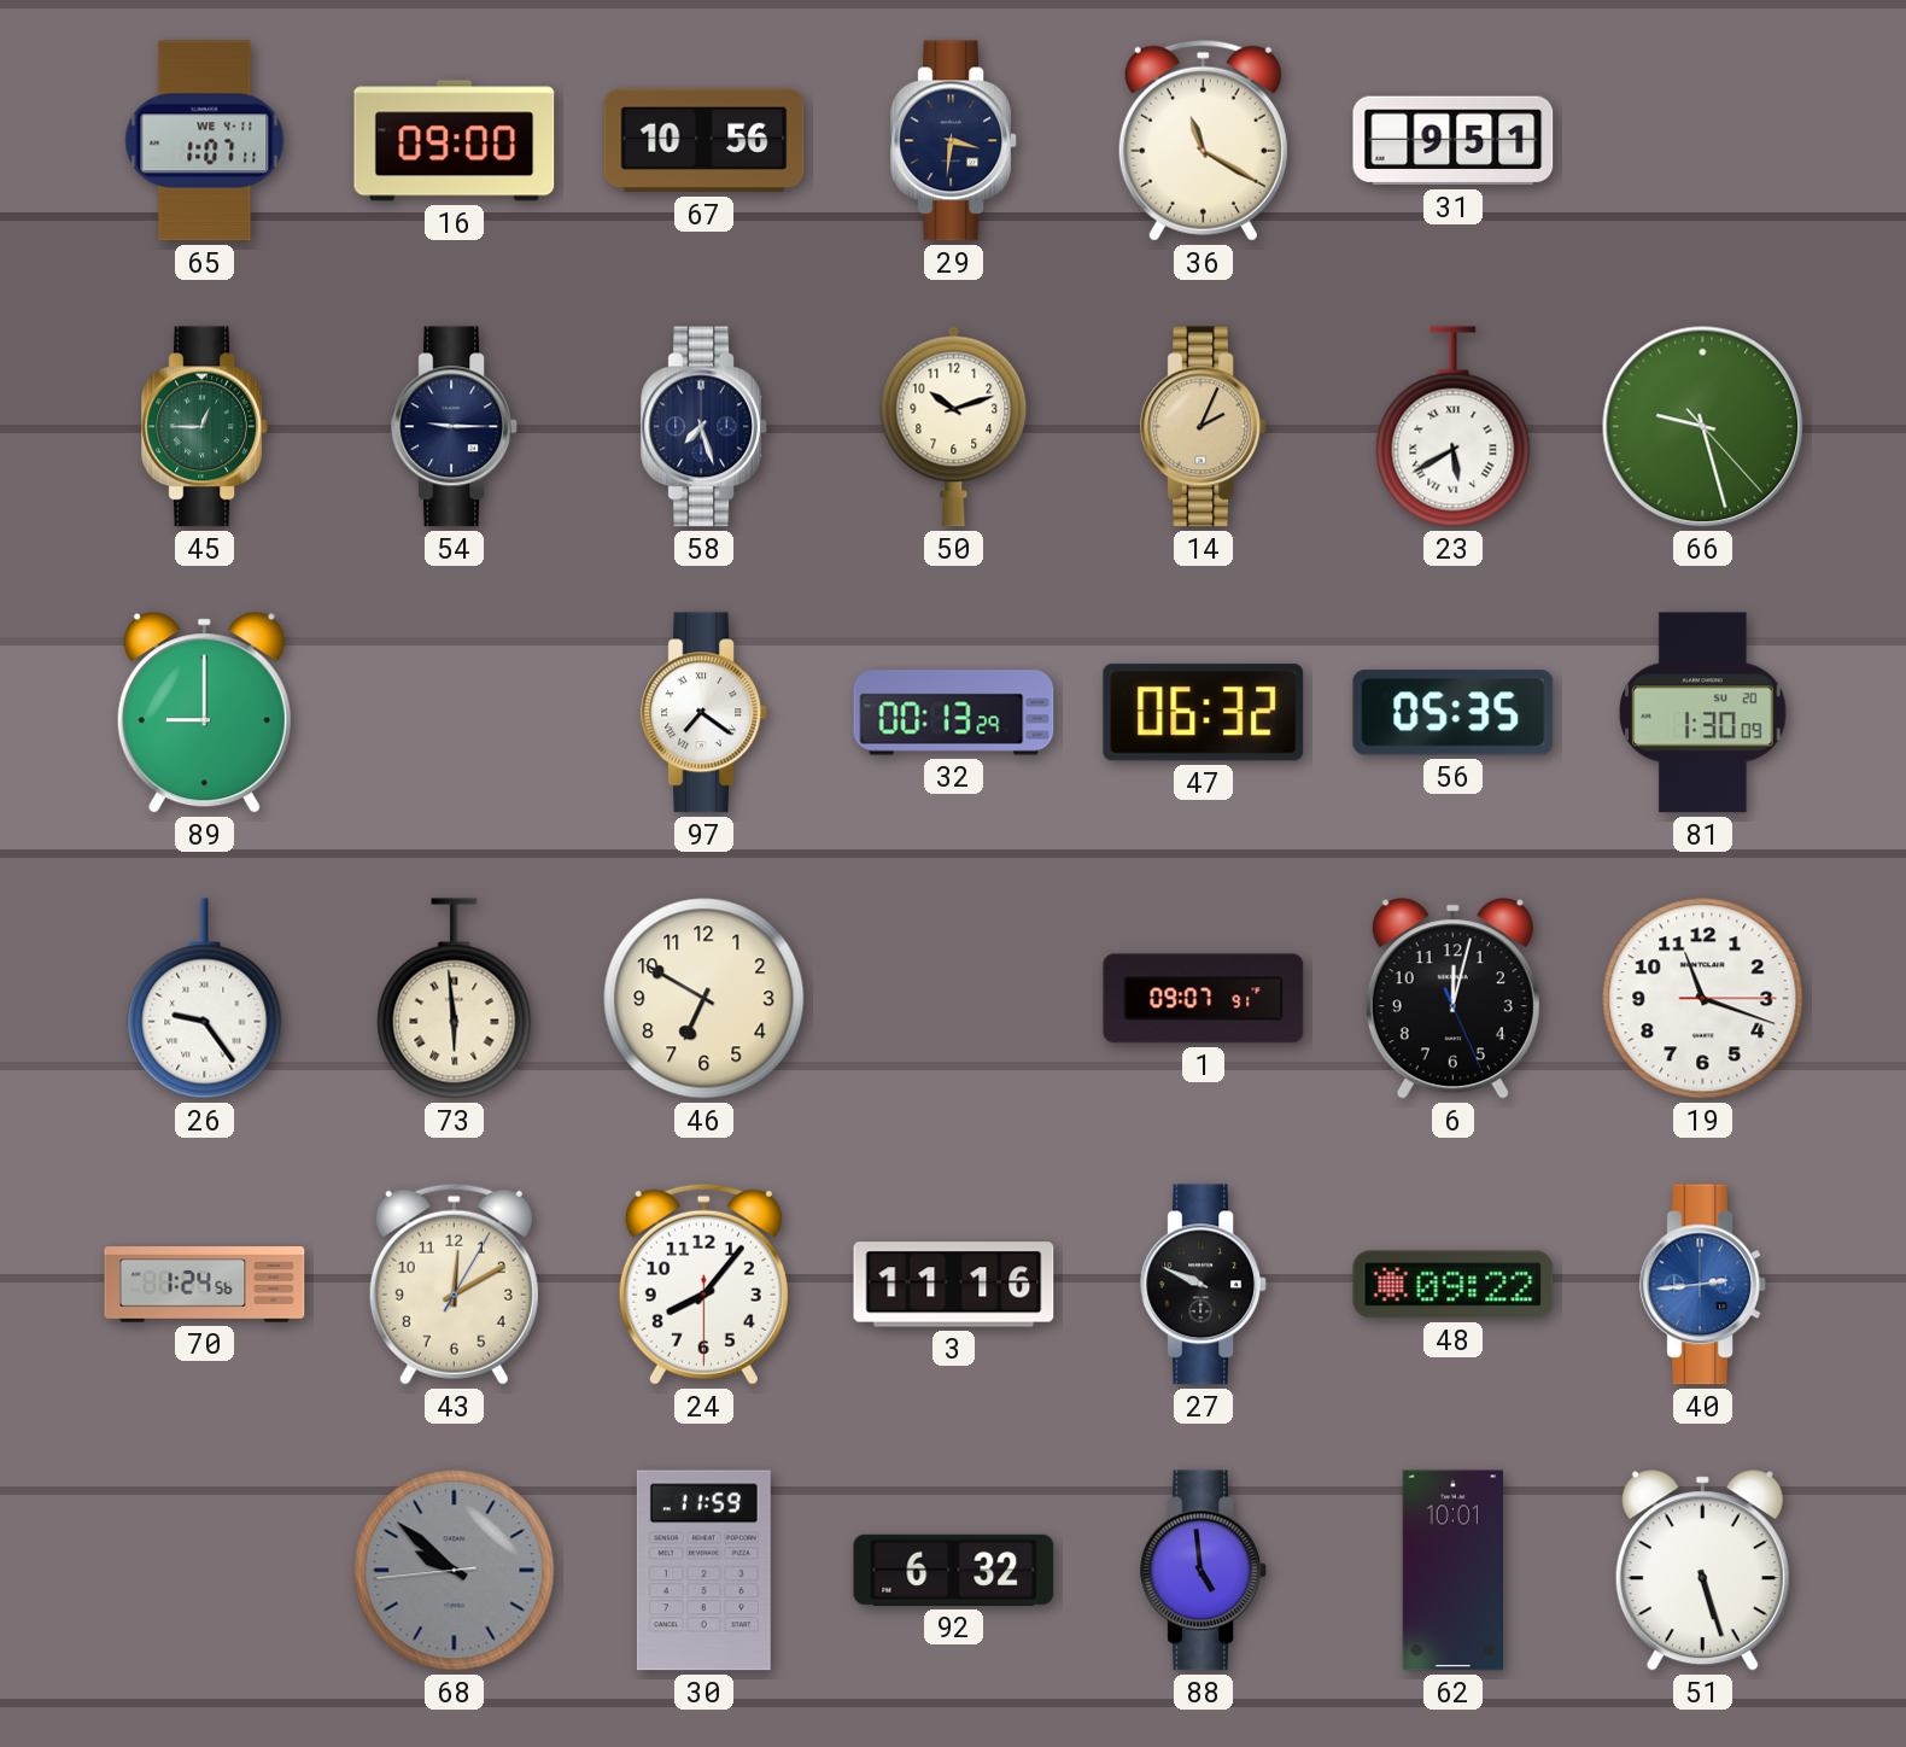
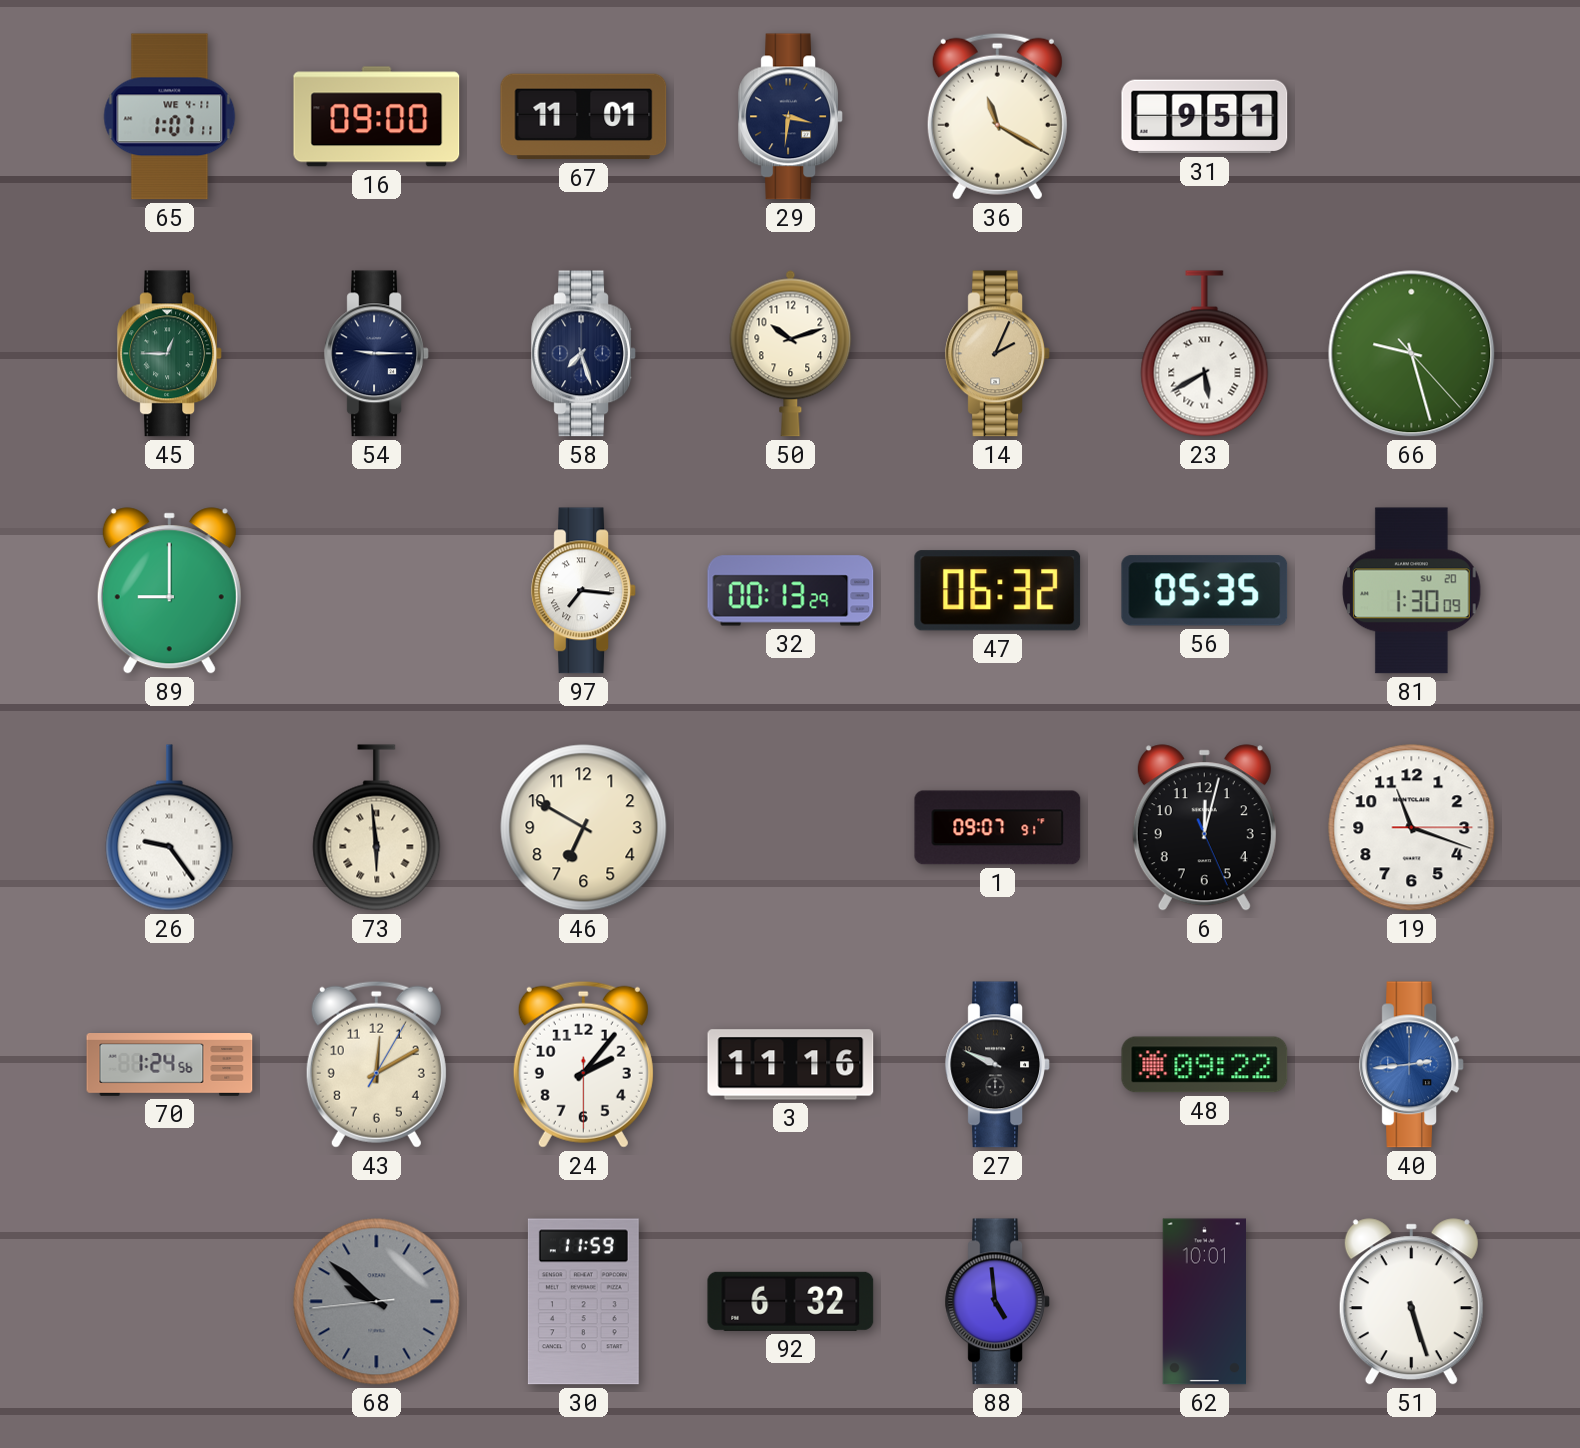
67: 10:56 -> 11:01 (584, 117)
97: 7:21 -> 7:16 (584, 591)
24: 8:06 -> 2:06 (583, 1064)
